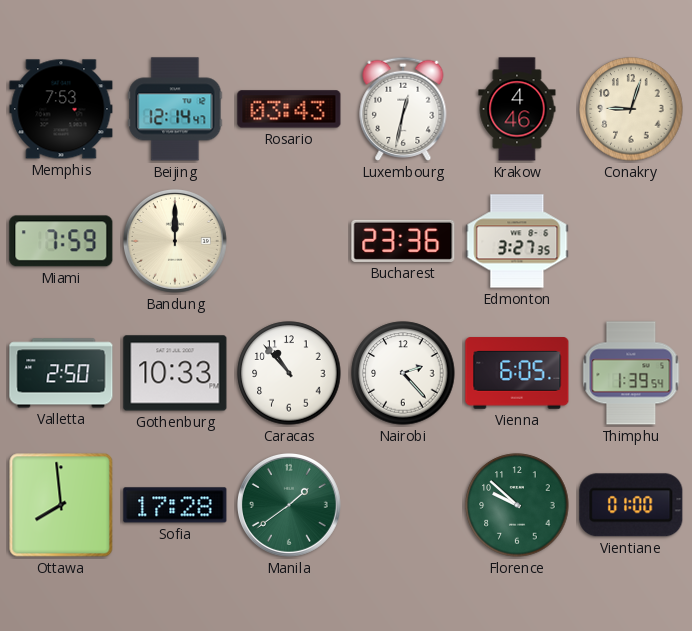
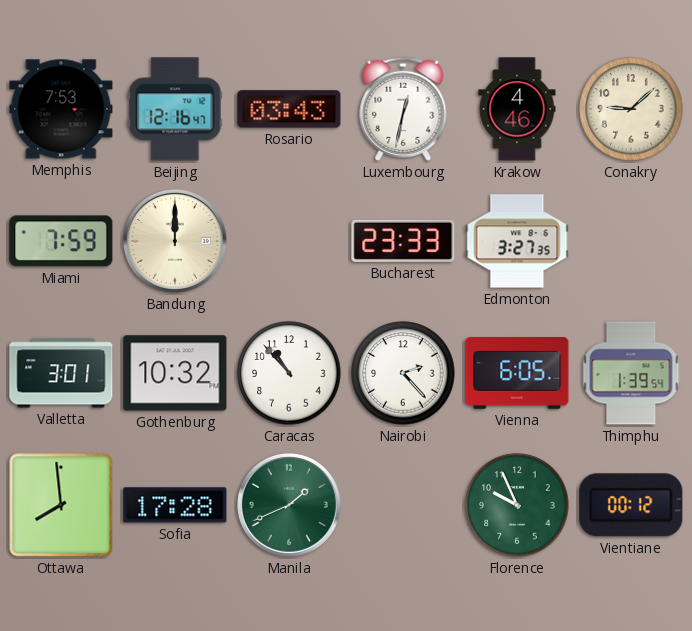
Beijing: 12:14 -> 12:16 (175, 109)
Conakry: 9:03 -> 9:08 (631, 109)
Bucharest: 23:36 -> 23:33 (403, 241)
Valletta: 2:50 -> 3:01 (61, 373)
Gothenburg: 10:33 -> 10:32 (175, 373)
Manila: 1:39 -> 1:41 (289, 505)
Florence: 9:52 -> 9:56 (517, 505)
Vientiane: 01:00 -> 00:12 (631, 505)
